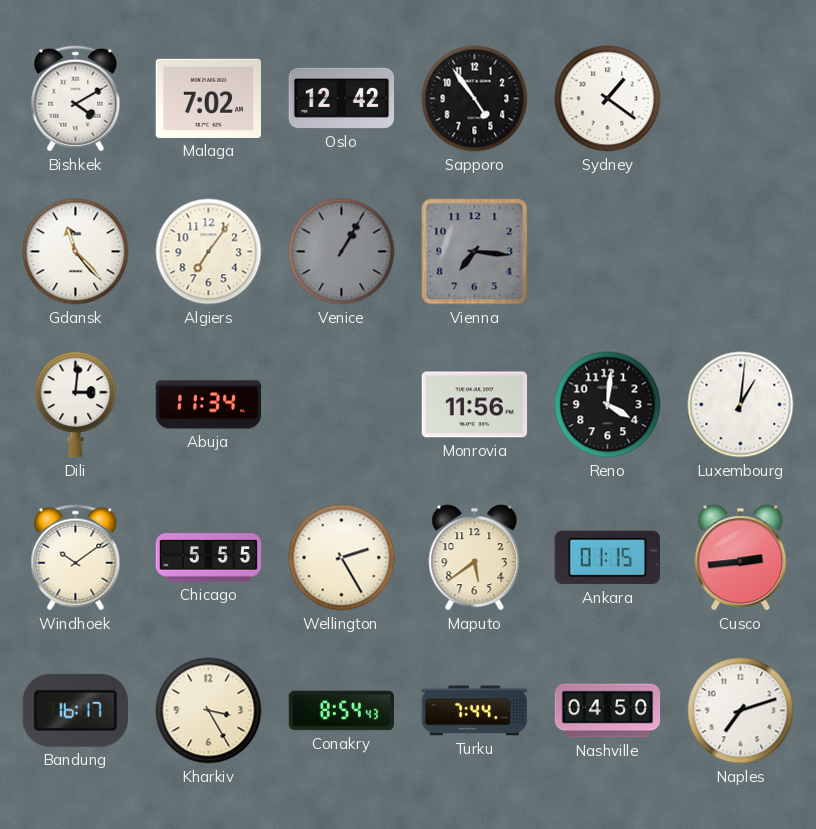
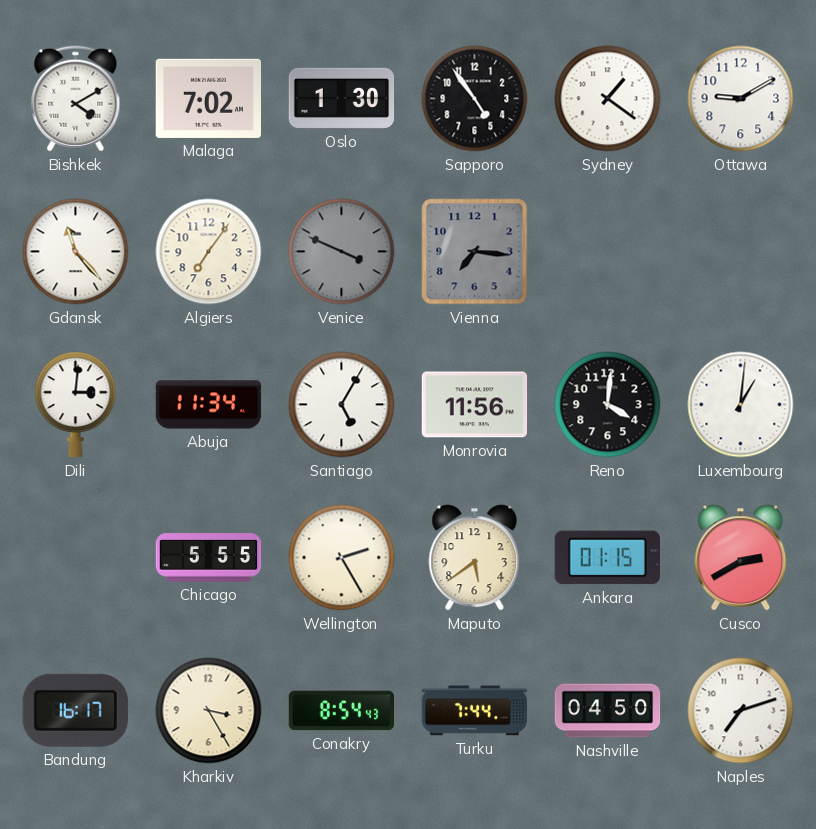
Oslo: 12:42 -> 1:30 (342, 98)
Ottawa: none -> 9:10 (741, 99)
Venice: 1:05 -> 3:49 (342, 252)
Santiago: none -> 5:05 (342, 405)
Windhoek: 10:09 -> none (76, 558)
Cusco: 2:44 -> 2:40 (741, 558)
